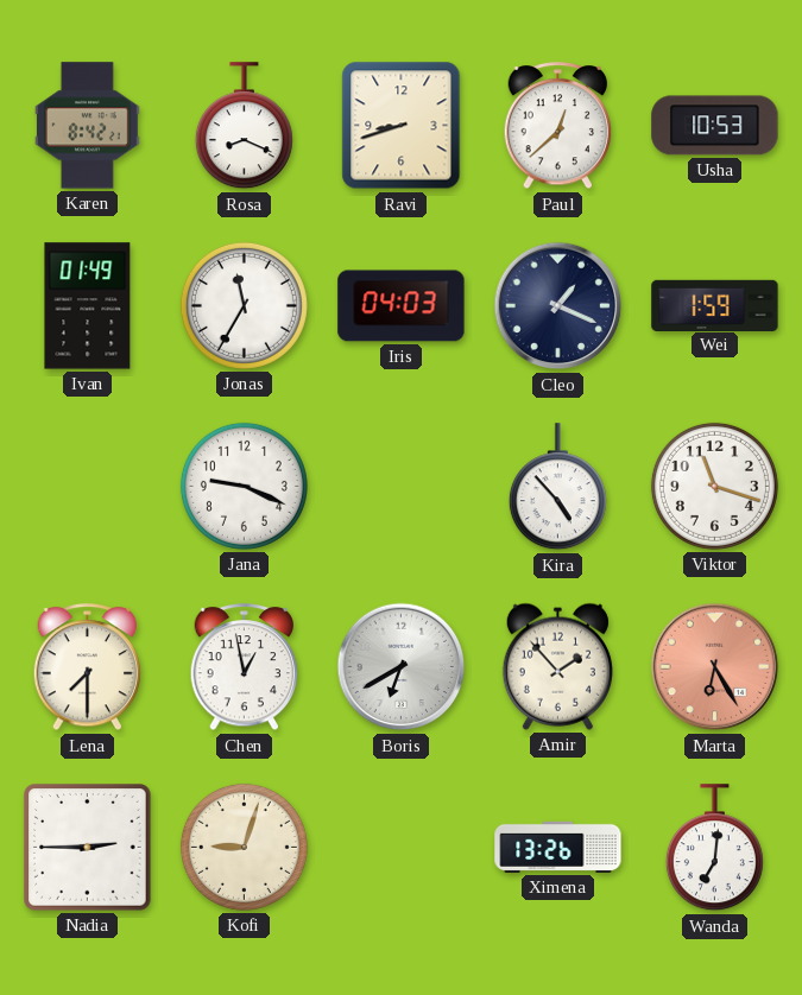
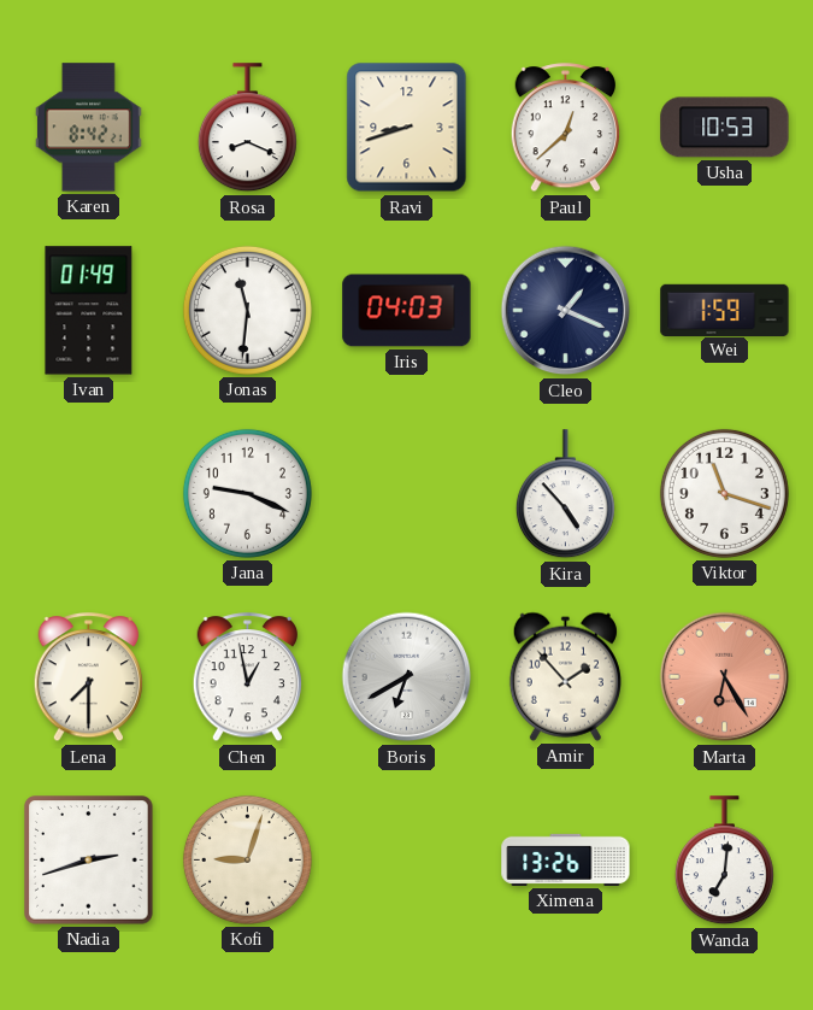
Jonas: 11:35 -> 11:31 (247, 310)
Nadia: 2:45 -> 2:42 (89, 861)
